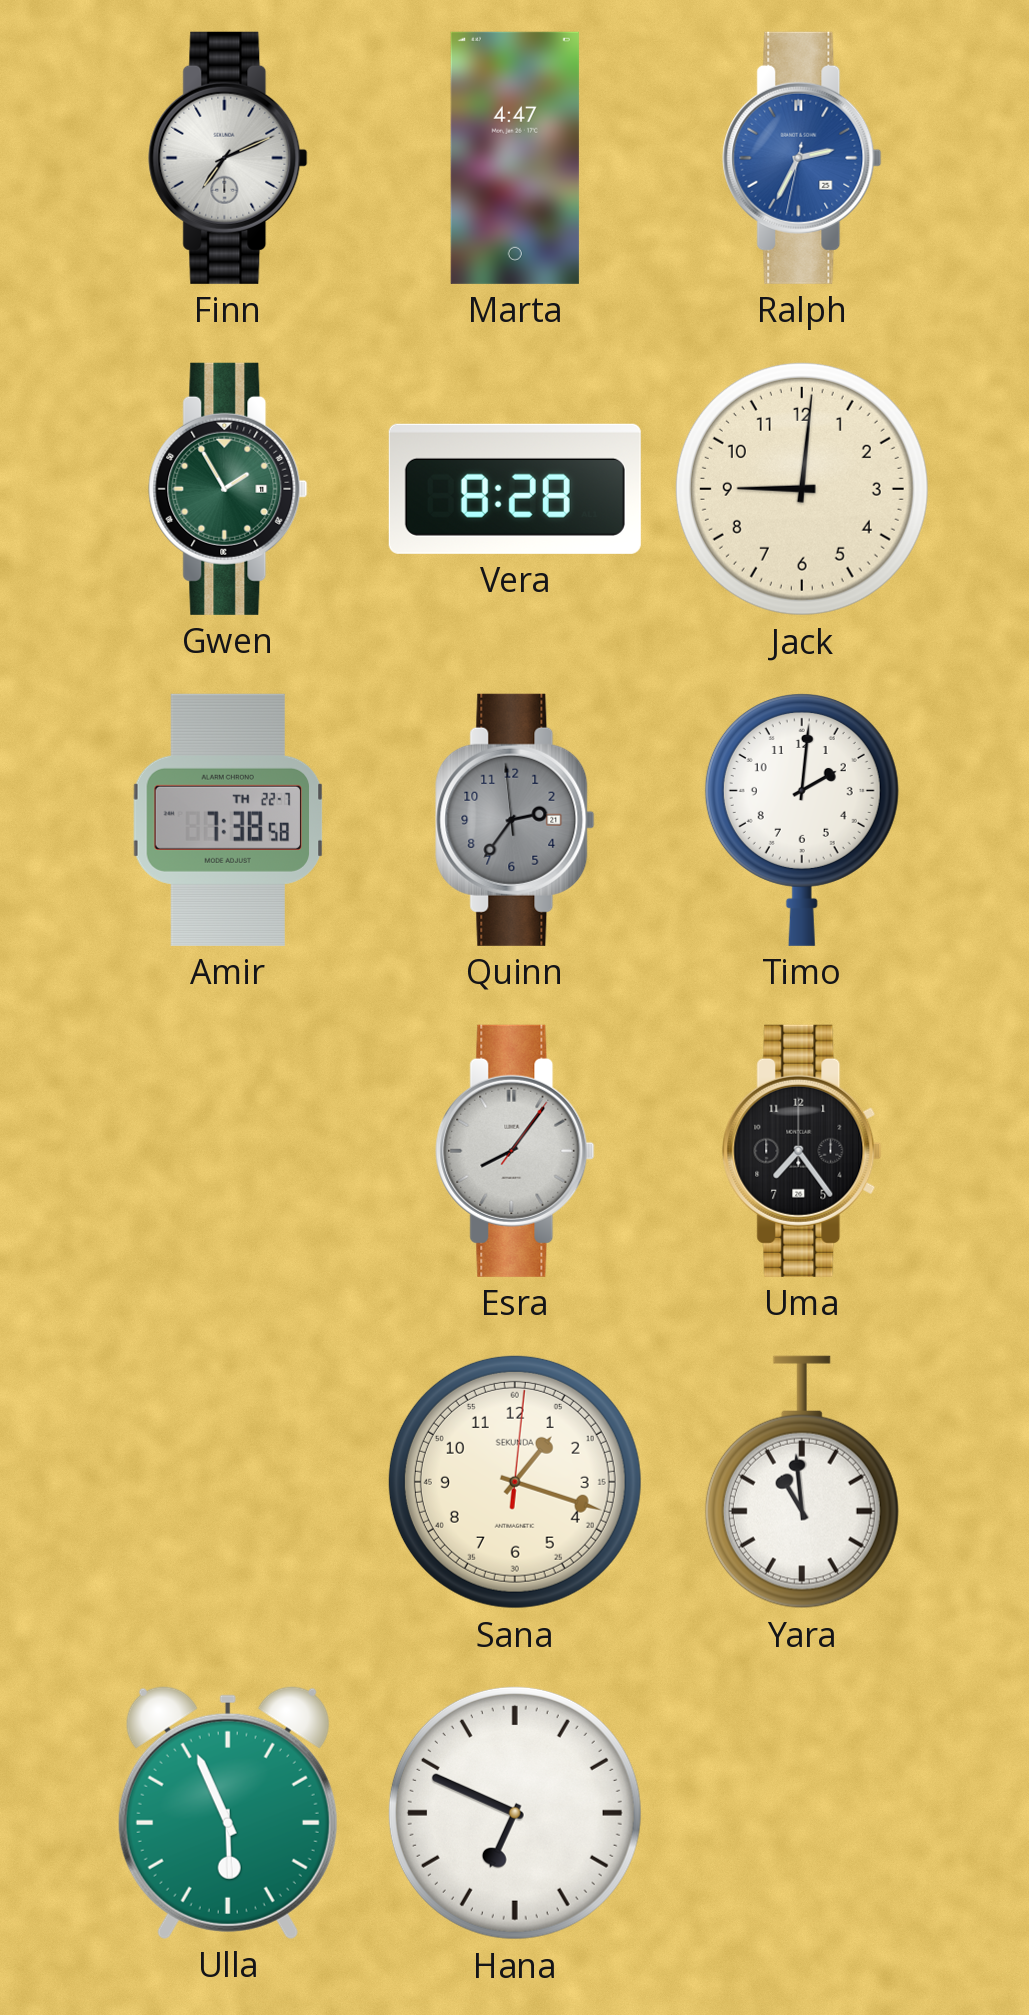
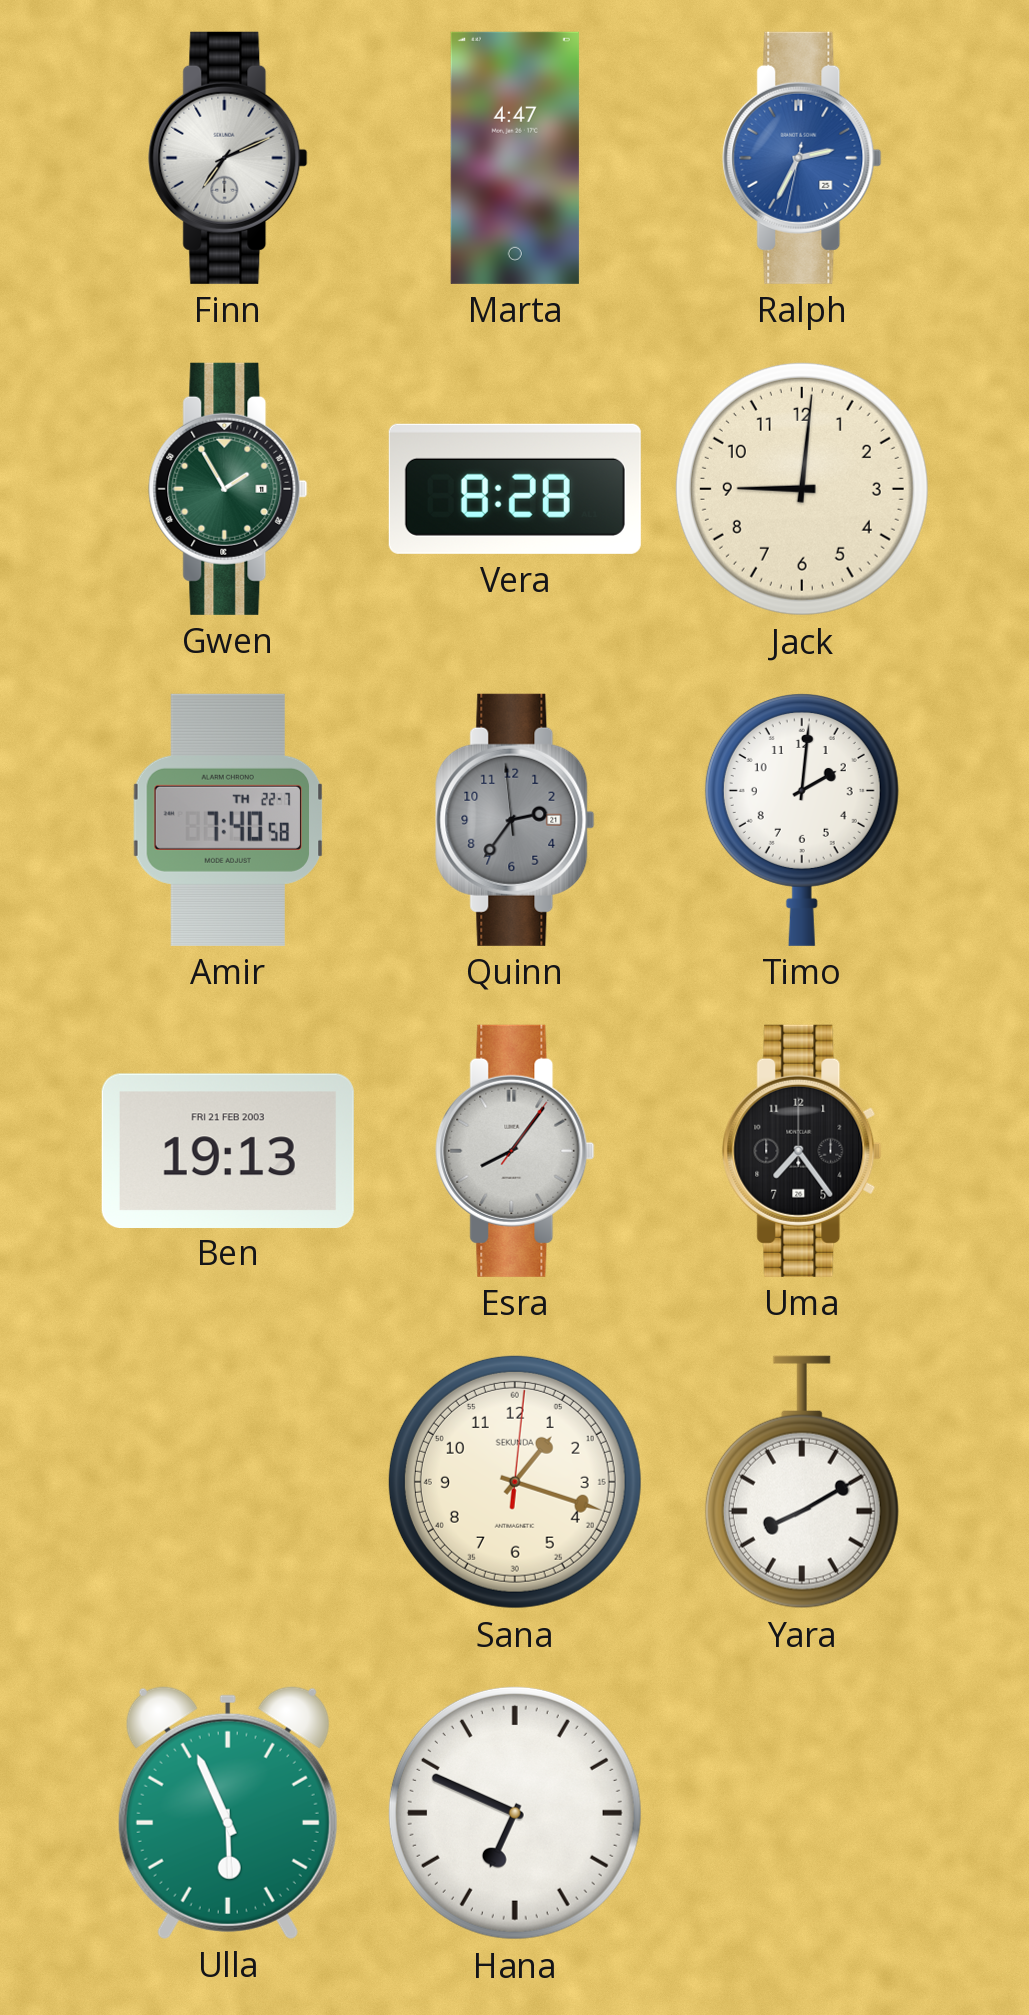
Amir: 7:38 -> 7:40 (228, 820)
Ben: none -> 19:13 (228, 1150)
Yara: 10:59 -> 8:10 (802, 1482)
